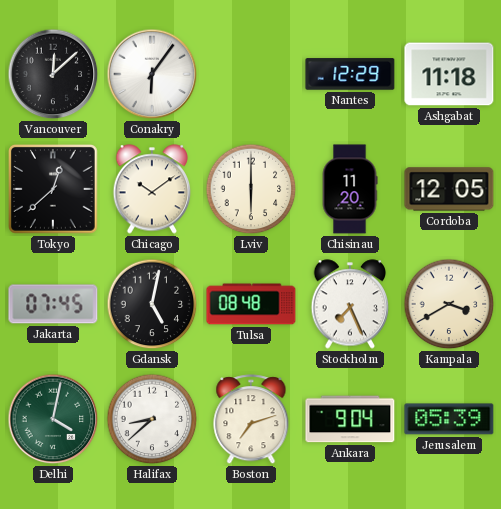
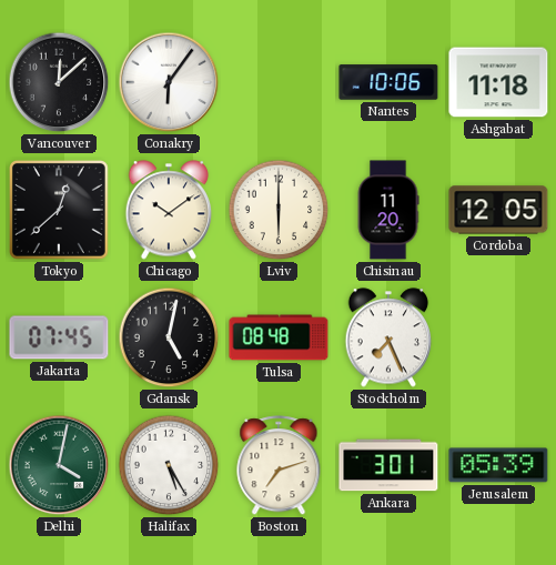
Nantes: 12:29 -> 10:06 (388, 82)
Kampala: 3:40 -> none (449, 304)
Halifax: 8:38 -> 5:25 (169, 465)
Ankara: 9:04 -> 3:01 (388, 465)
